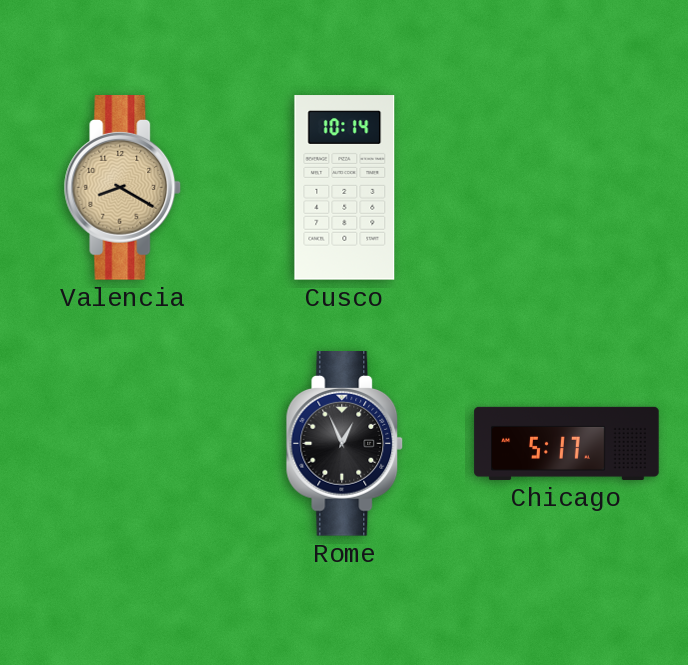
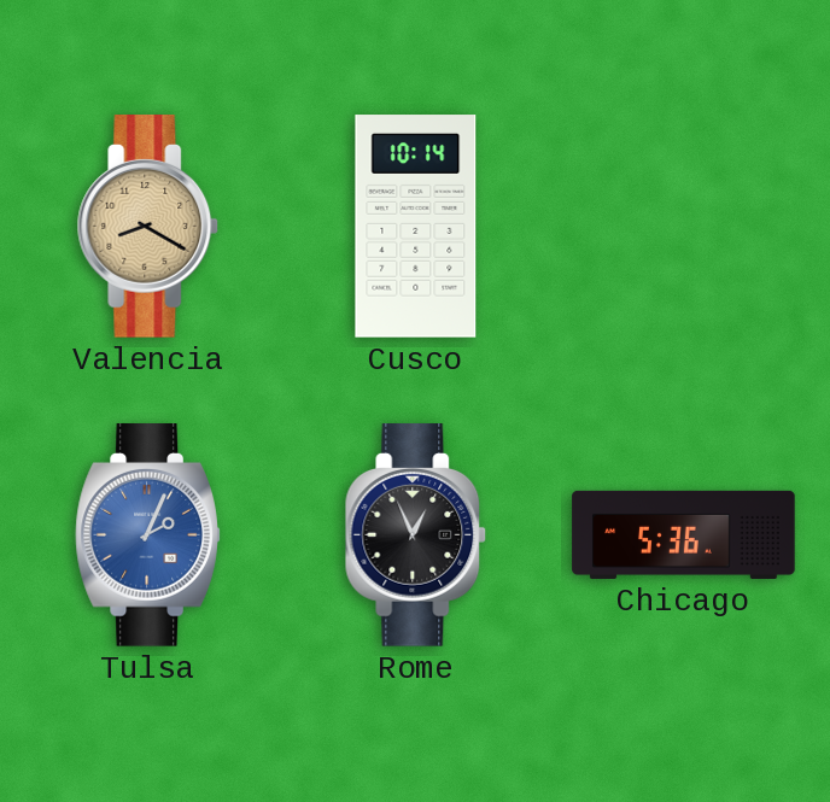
Tulsa: none -> 2:04 (148, 535)
Chicago: 5:17 -> 5:36 (684, 534)
